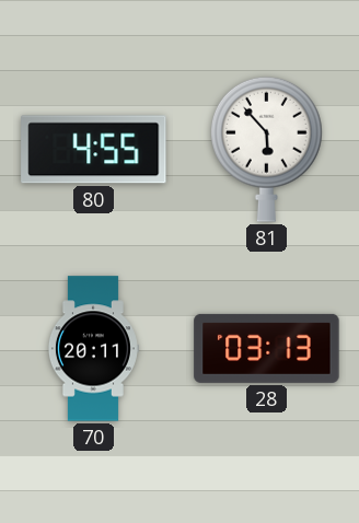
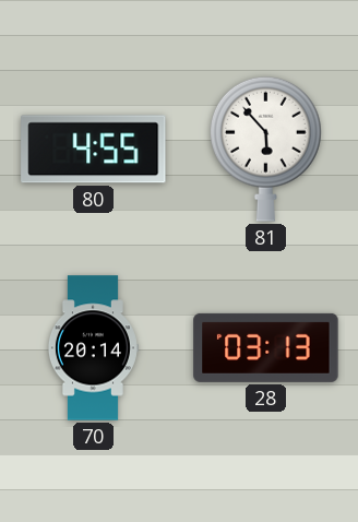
70: 20:11 -> 20:14 (93, 348)
